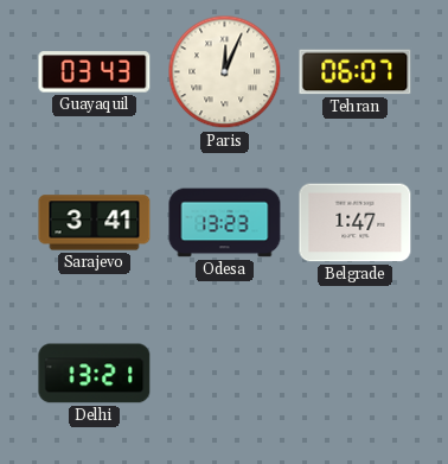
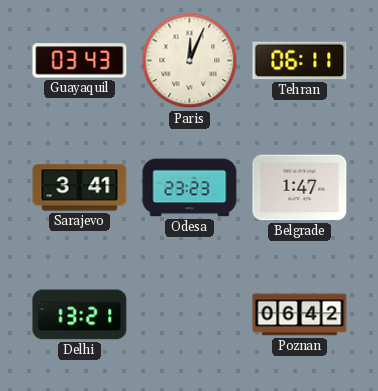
Tehran: 06:07 -> 06:11 (300, 61)
Odesa: 13:23 -> 23:23 (190, 188)
Poznan: none -> 06:42 (300, 315)
